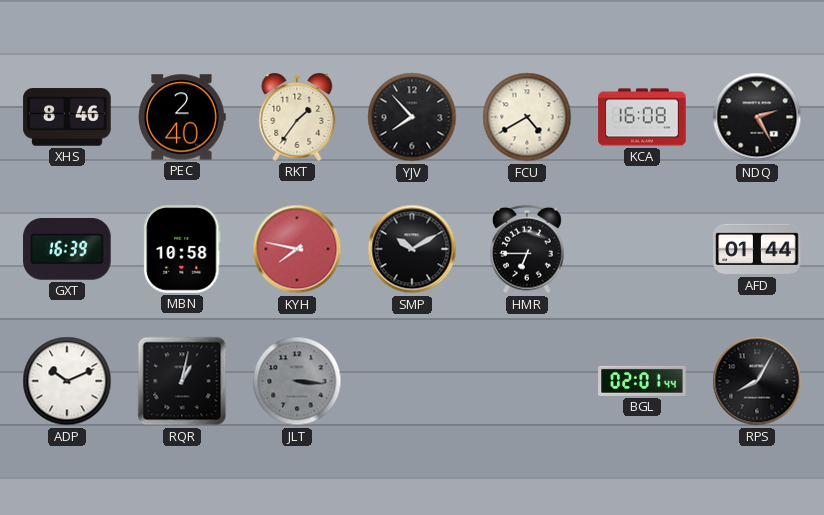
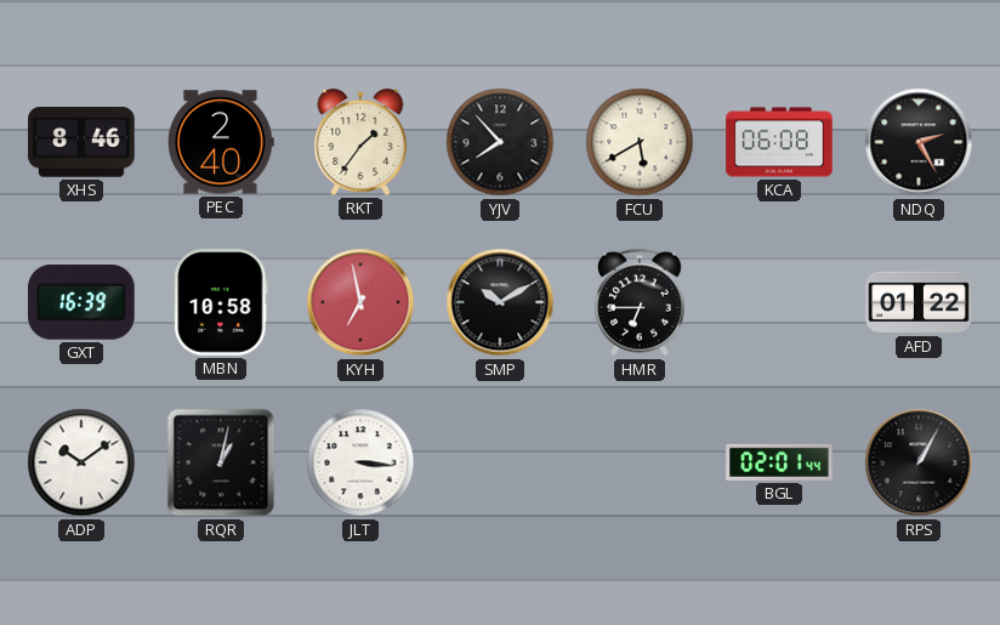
FCU: 4:40 -> 5:40 (640, 142)
KCA: 16:08 -> 06:08 (779, 142)
KYH: 7:47 -> 6:58 (360, 302)
AFD: 01:44 -> 01:22 (919, 302)
ADP: 10:11 -> 10:09 (81, 462)
JLT dial: grey -> white (360, 462)
RPS: 8:05 -> 1:05 (919, 462)
